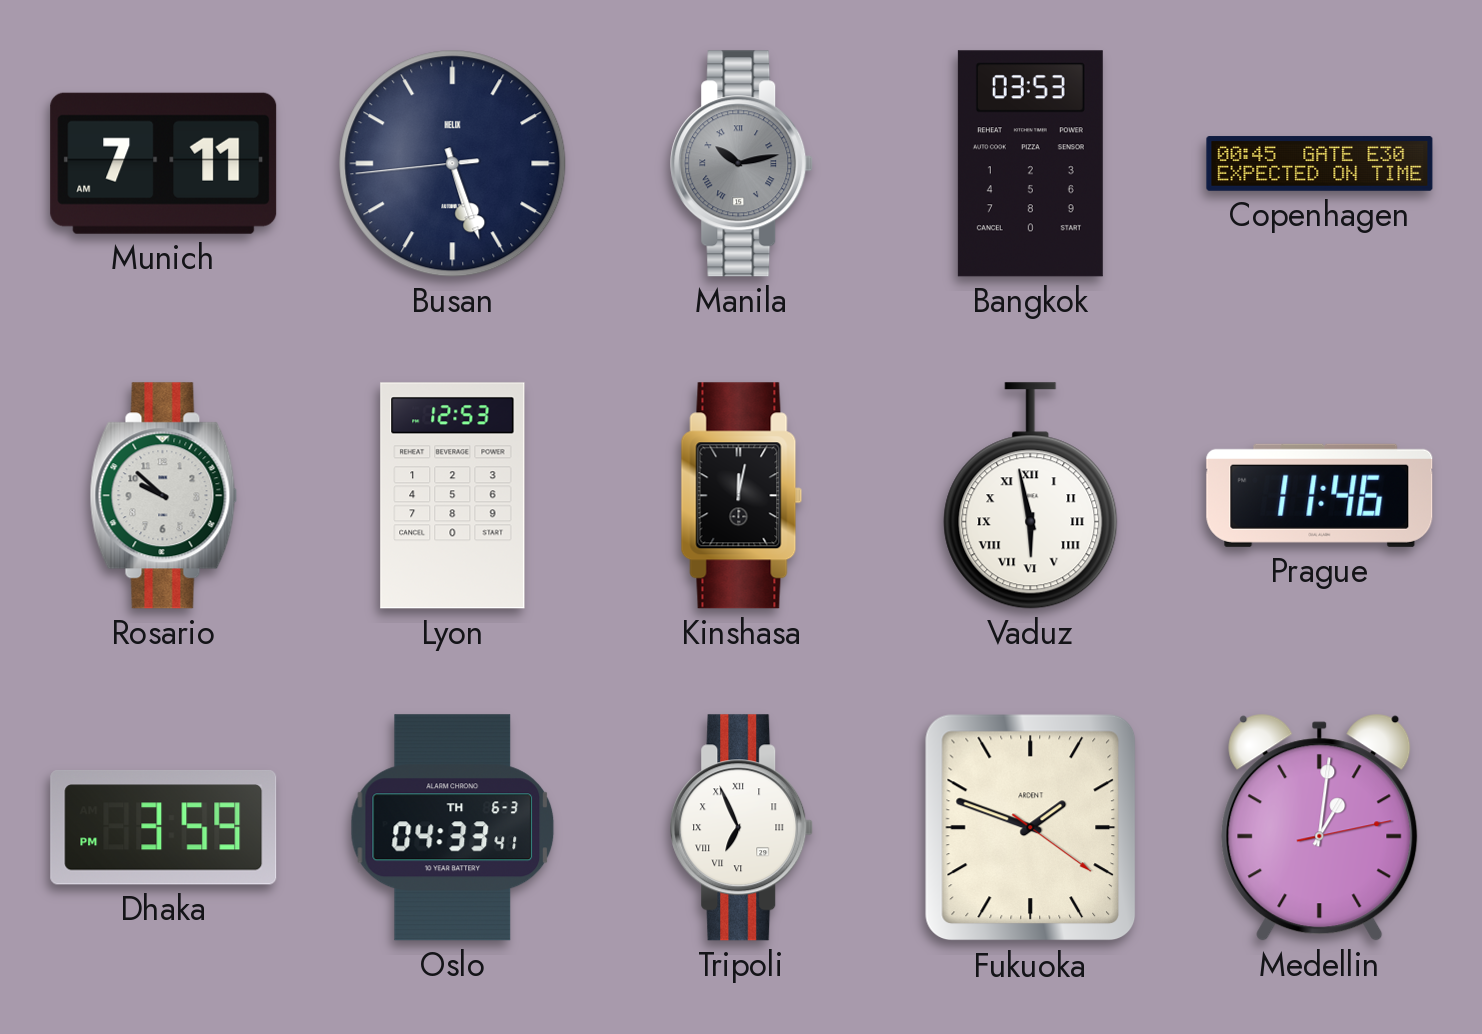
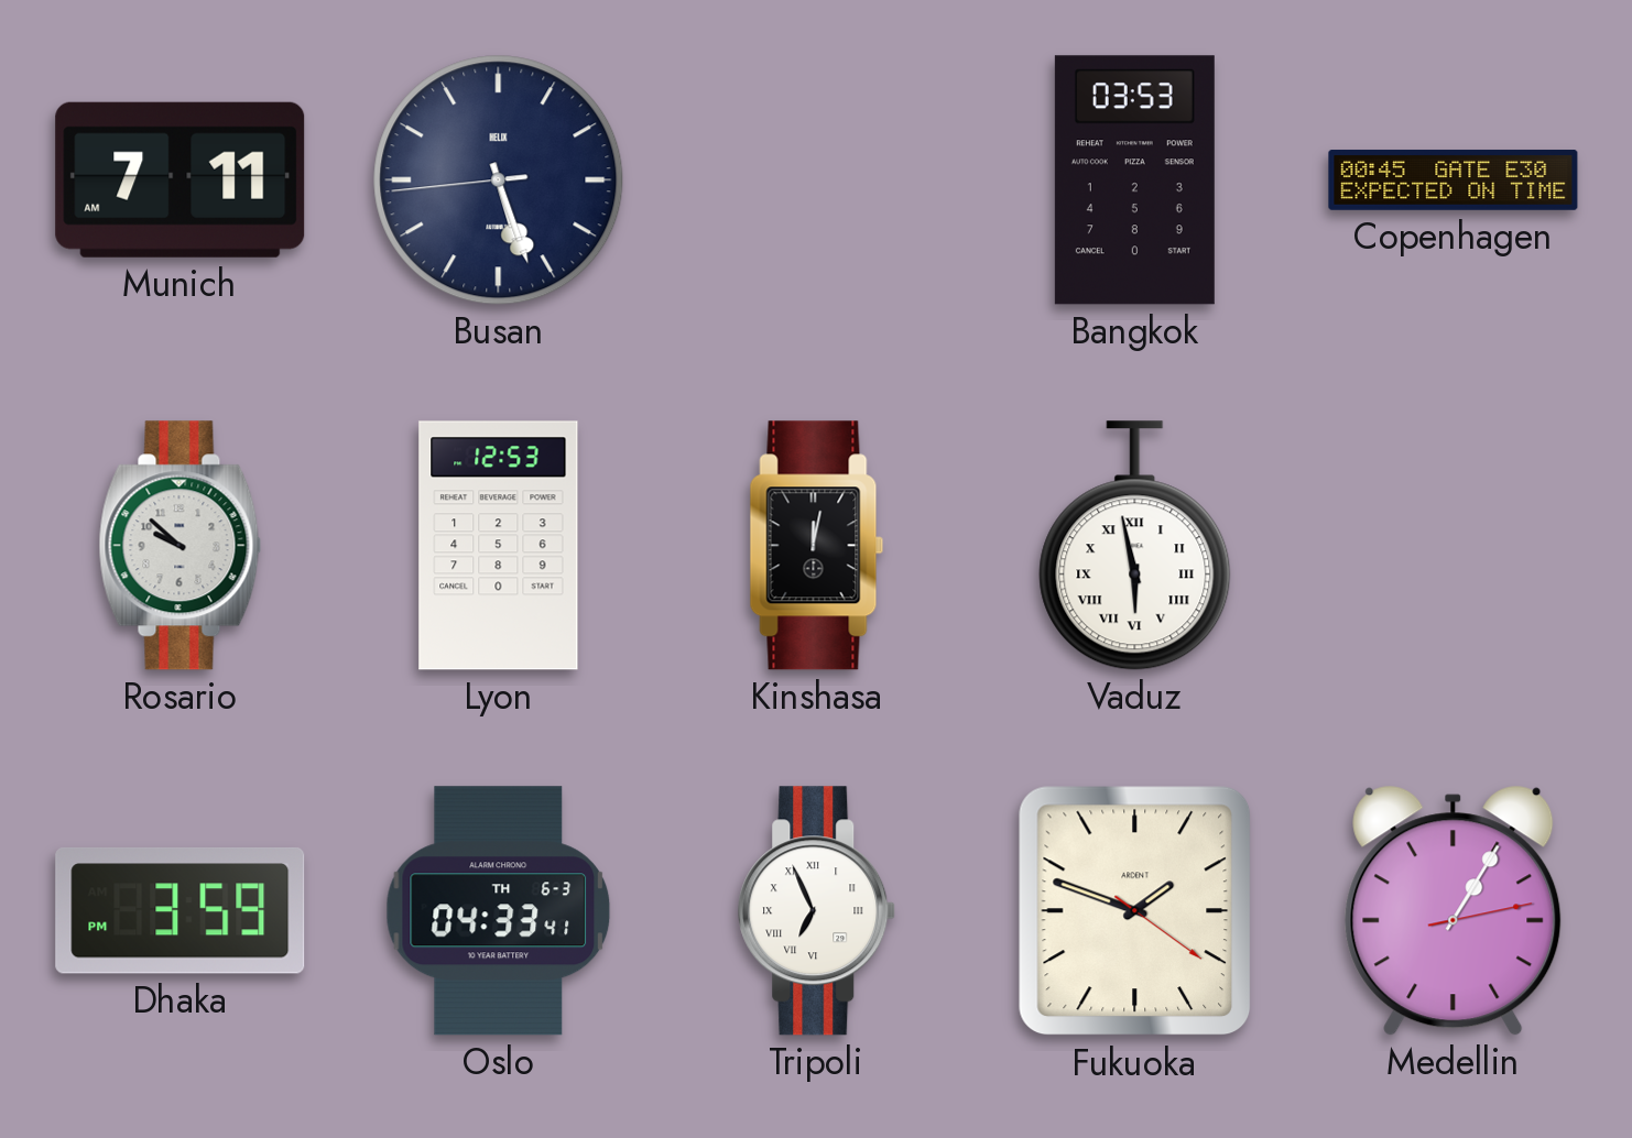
Manila: 10:13 -> none (742, 164)
Prague: 11:46 -> none (1320, 495)
Medellin: 1:01 -> 1:05 (1454, 910)
